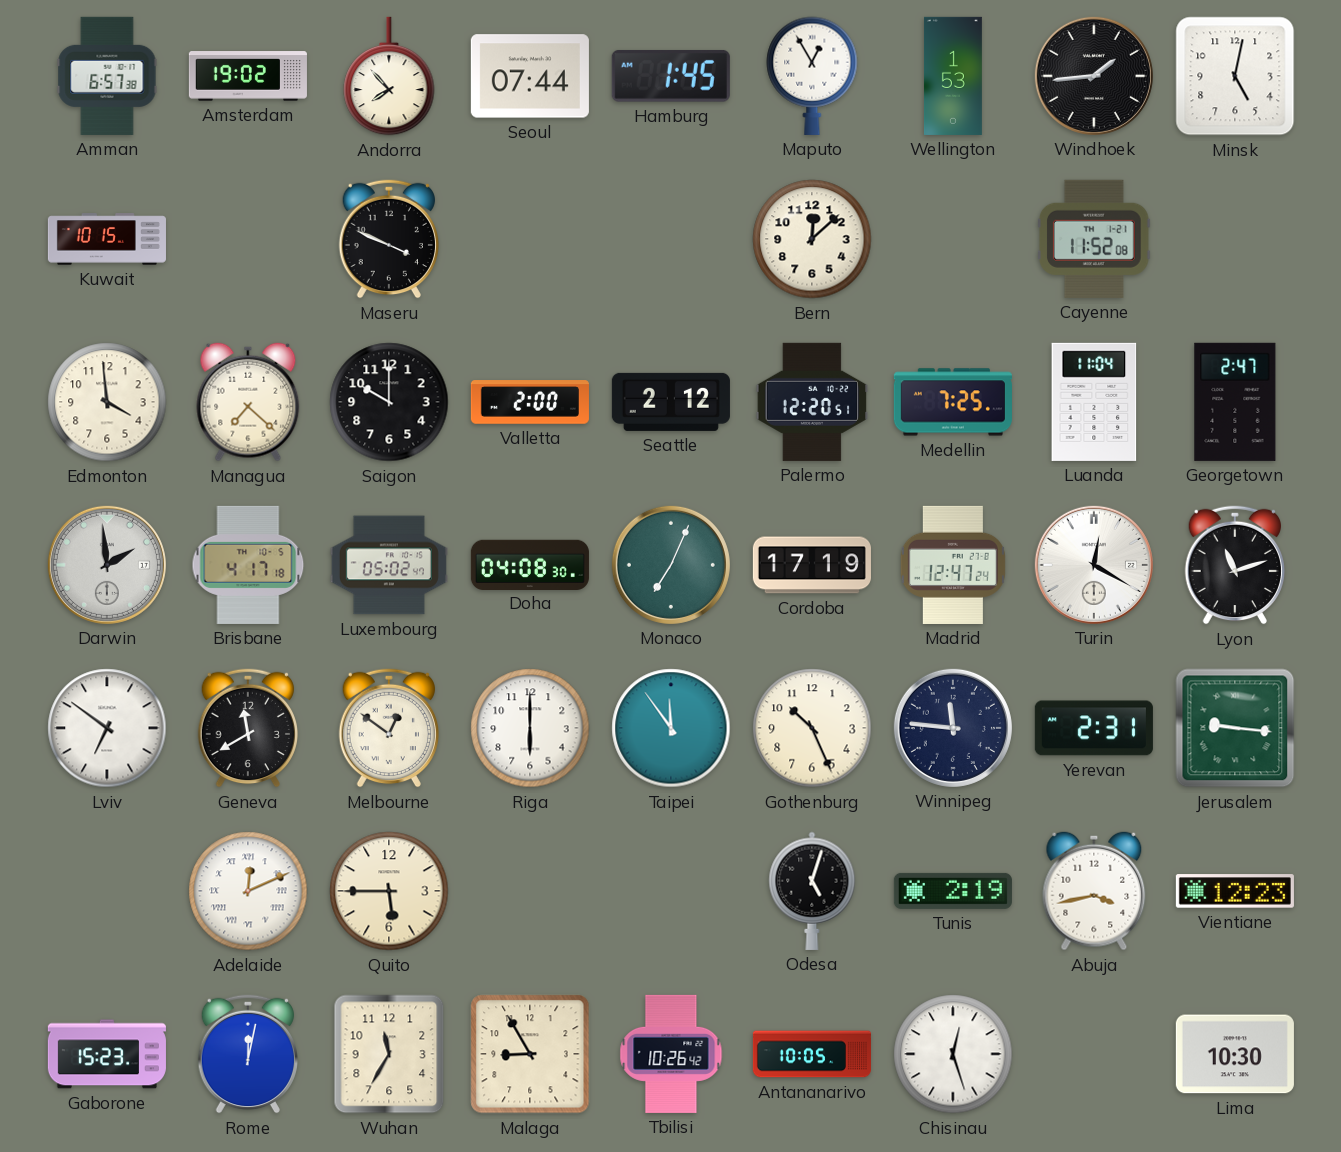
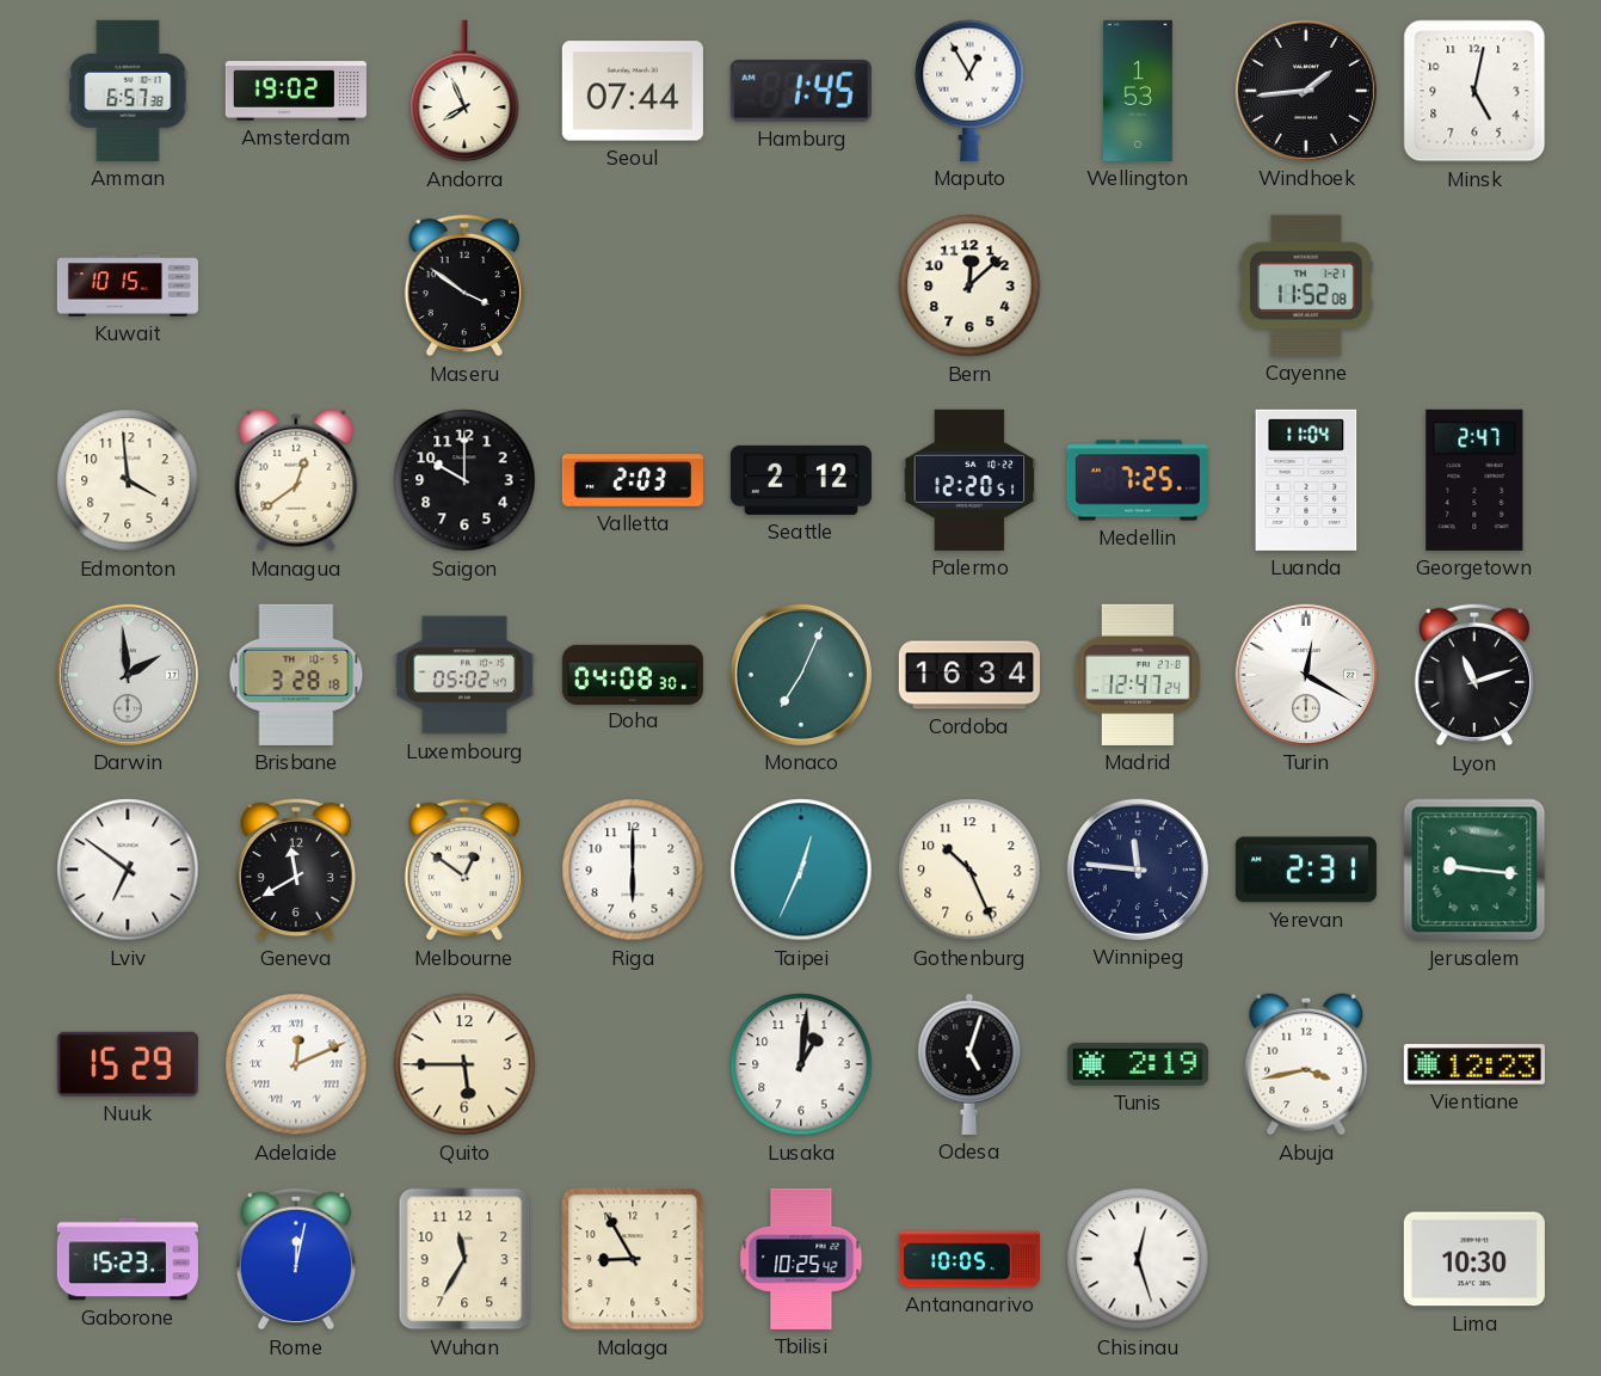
Andorra: 7:53 -> 7:56 (464, 91)
Maseru: 3:49 -> 3:51 (463, 285)
Managua: 7:22 -> 12:39 (296, 480)
Valletta: 2:00 -> 2:03 (633, 480)
Brisbane: 4:17 -> 3:28 (296, 675)
Cordoba: 17:19 -> 16:34 (969, 675)
Taipei: 11:54 -> 12:34 (801, 870)
Nuuk: none -> 15:29 (128, 1064)
Lusaka: none -> 1:01 (801, 1064)
Tbilisi: 10:26 -> 10:25 (801, 1259)
